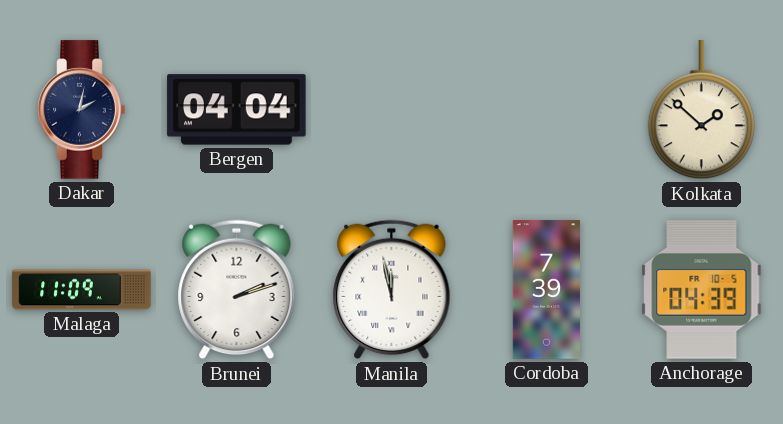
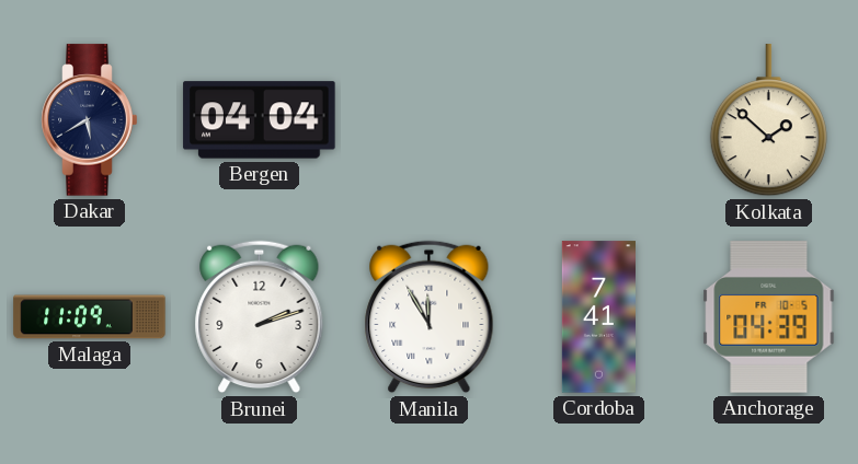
Dakar: 2:02 -> 5:40 (90, 120)
Manila: 11:58 -> 11:55 (430, 317)
Cordoba: 7:39 -> 7:41 (598, 317)
